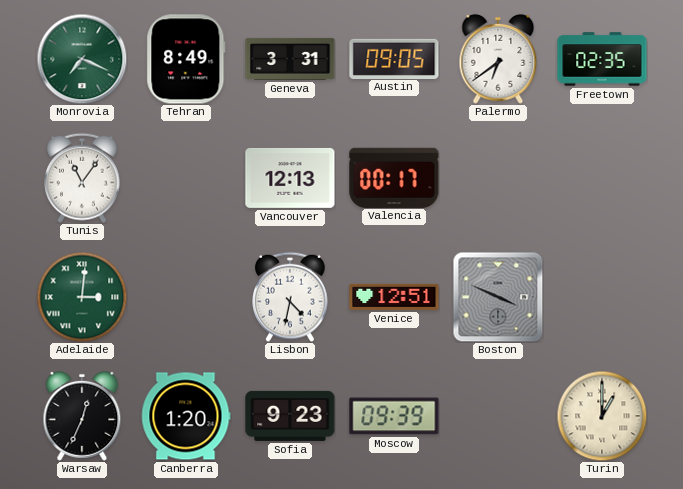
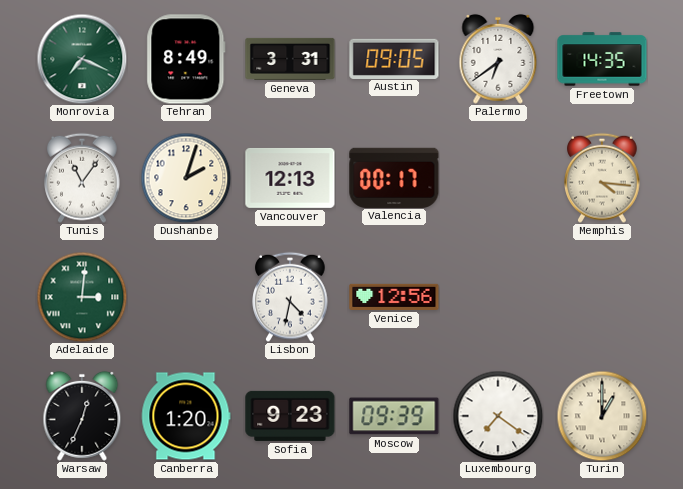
Freetown: 02:35 -> 14:35 (602, 59)
Dushanbe: none -> 2:03 (186, 178)
Memphis: none -> 4:16 (602, 178)
Venice: 12:51 -> 12:56 (394, 297)
Boston: 3:49 -> none (498, 297)
Luxembourg: none -> 7:21 (498, 416)
